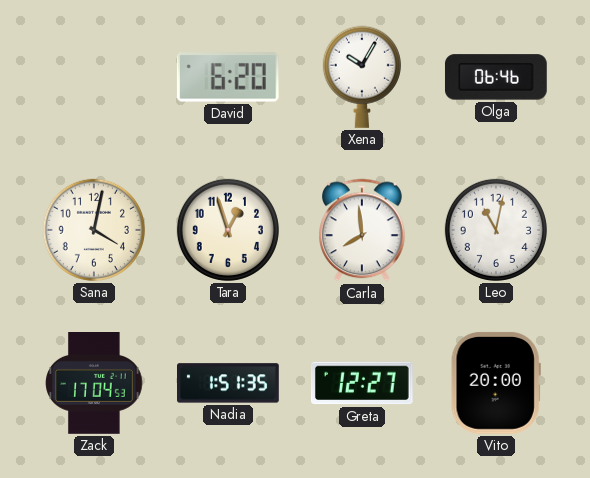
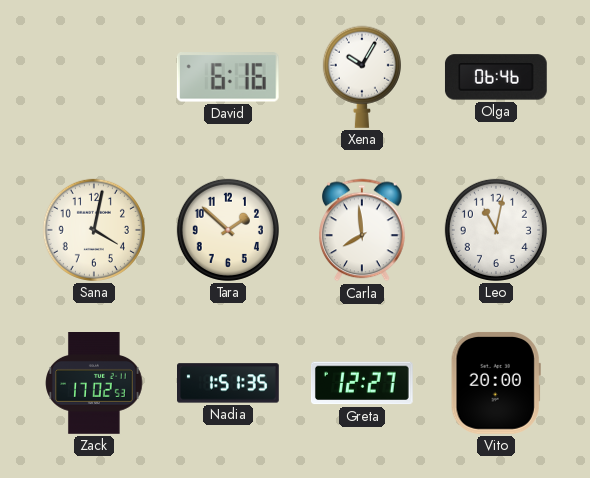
David: 6:20 -> 6:16 (228, 77)
Tara: 12:57 -> 1:52 (228, 230)
Zack: 17:04 -> 17:02 (94, 384)
